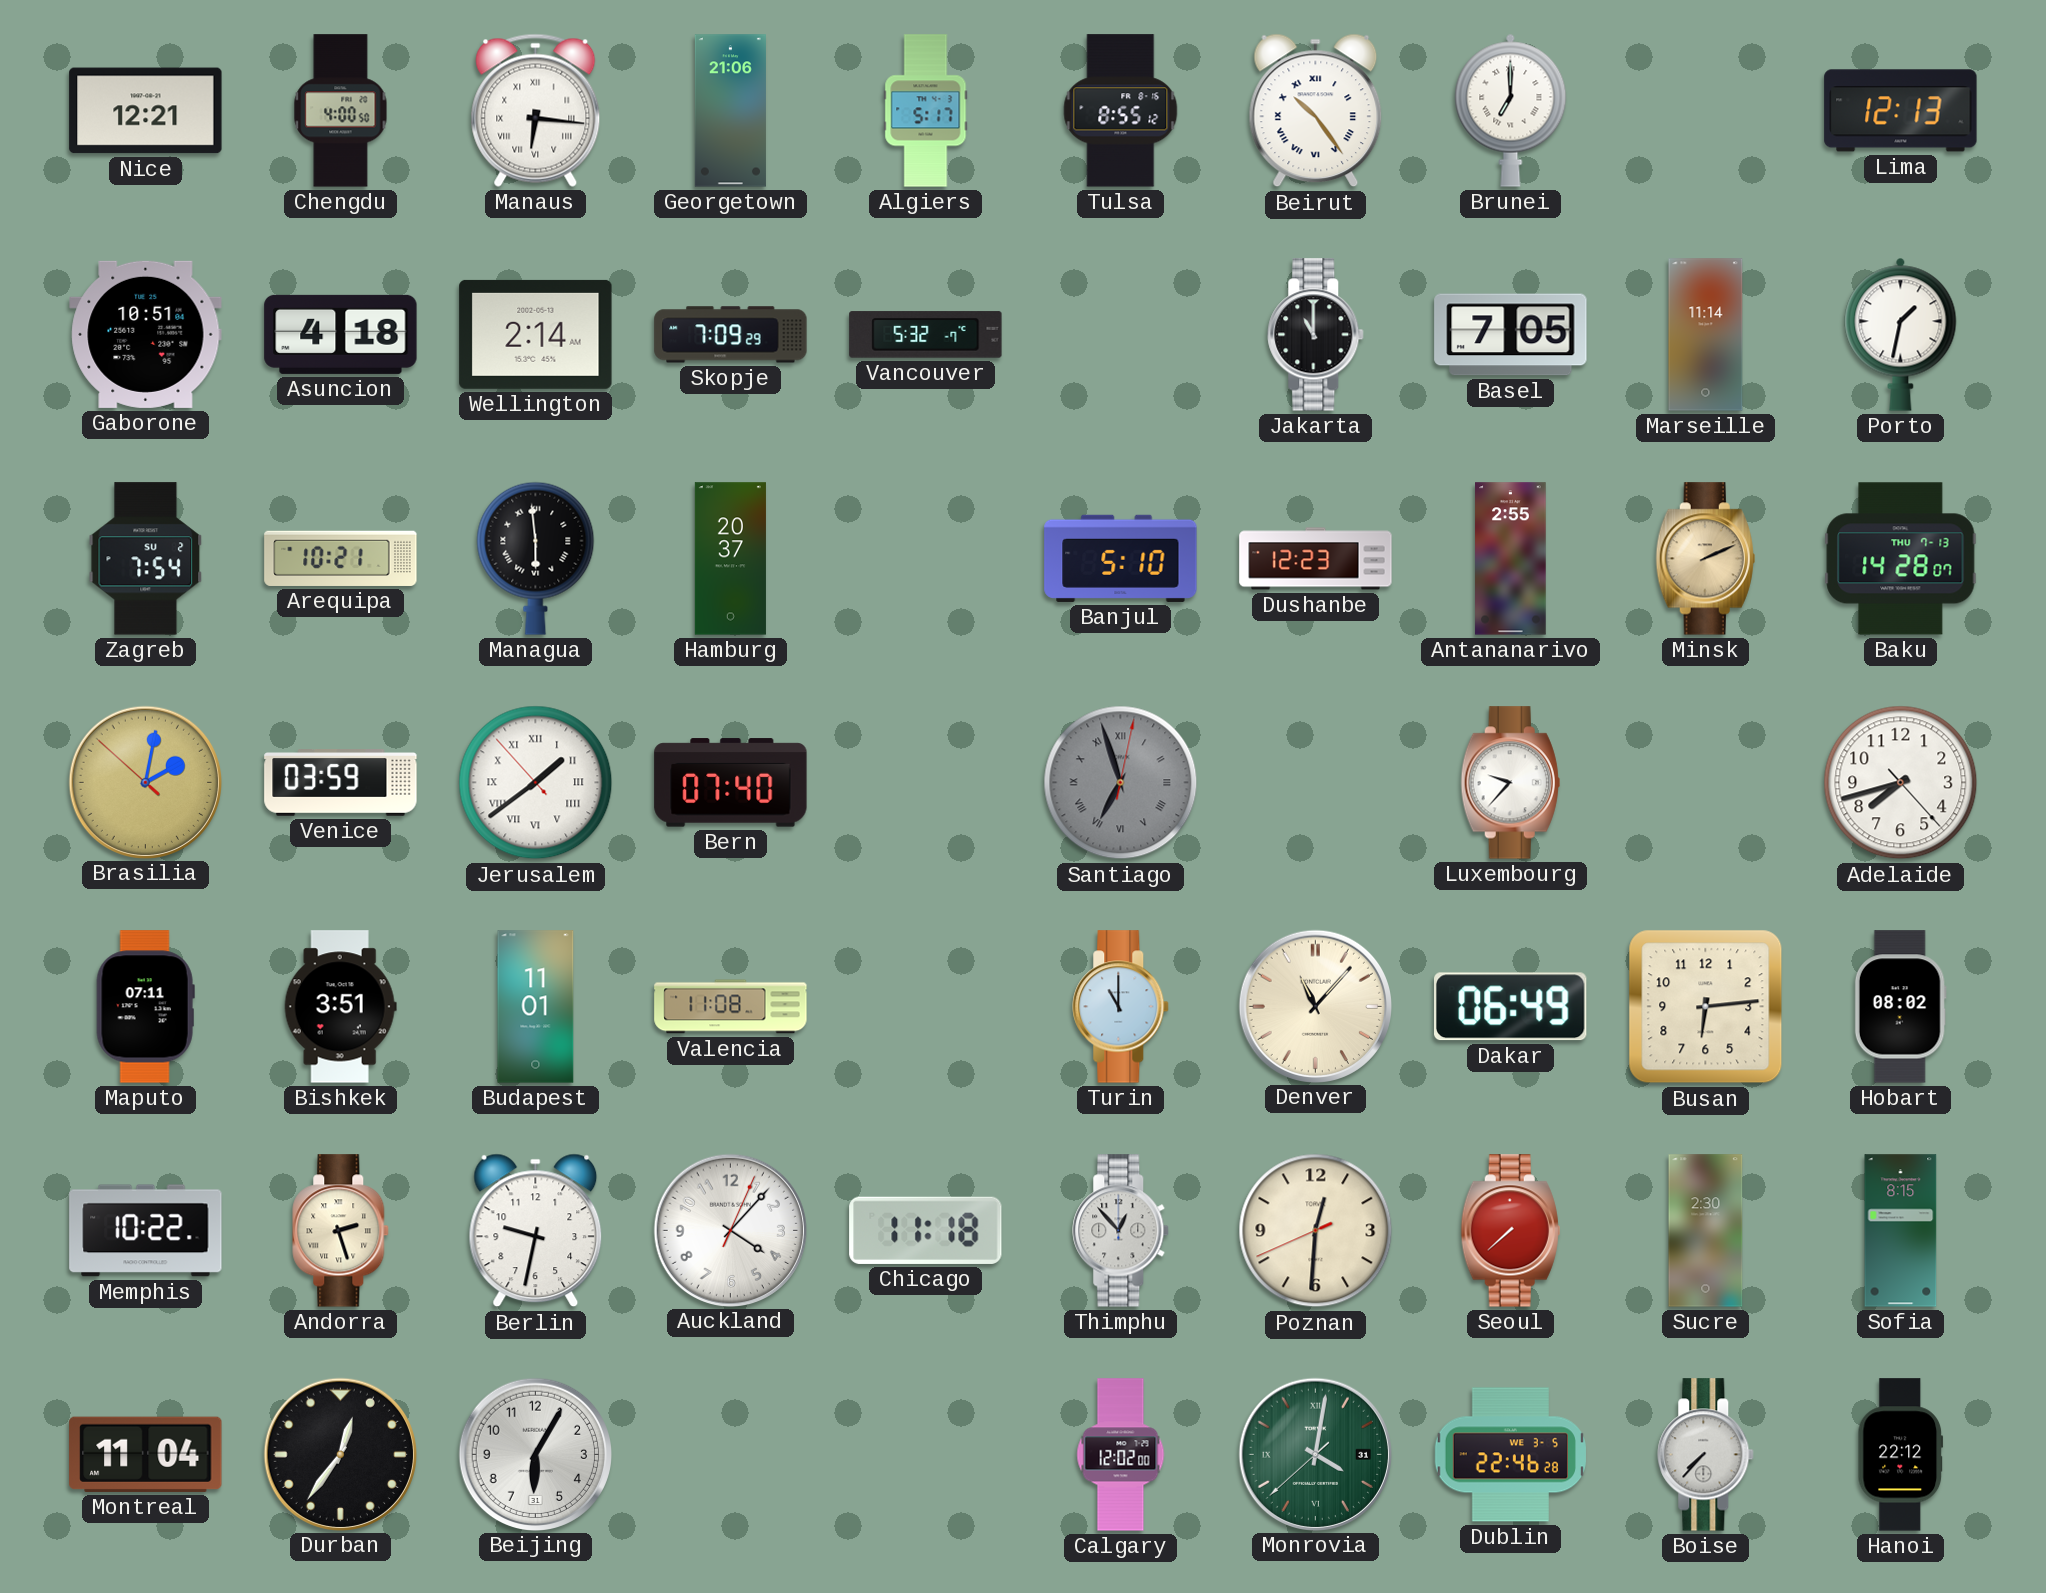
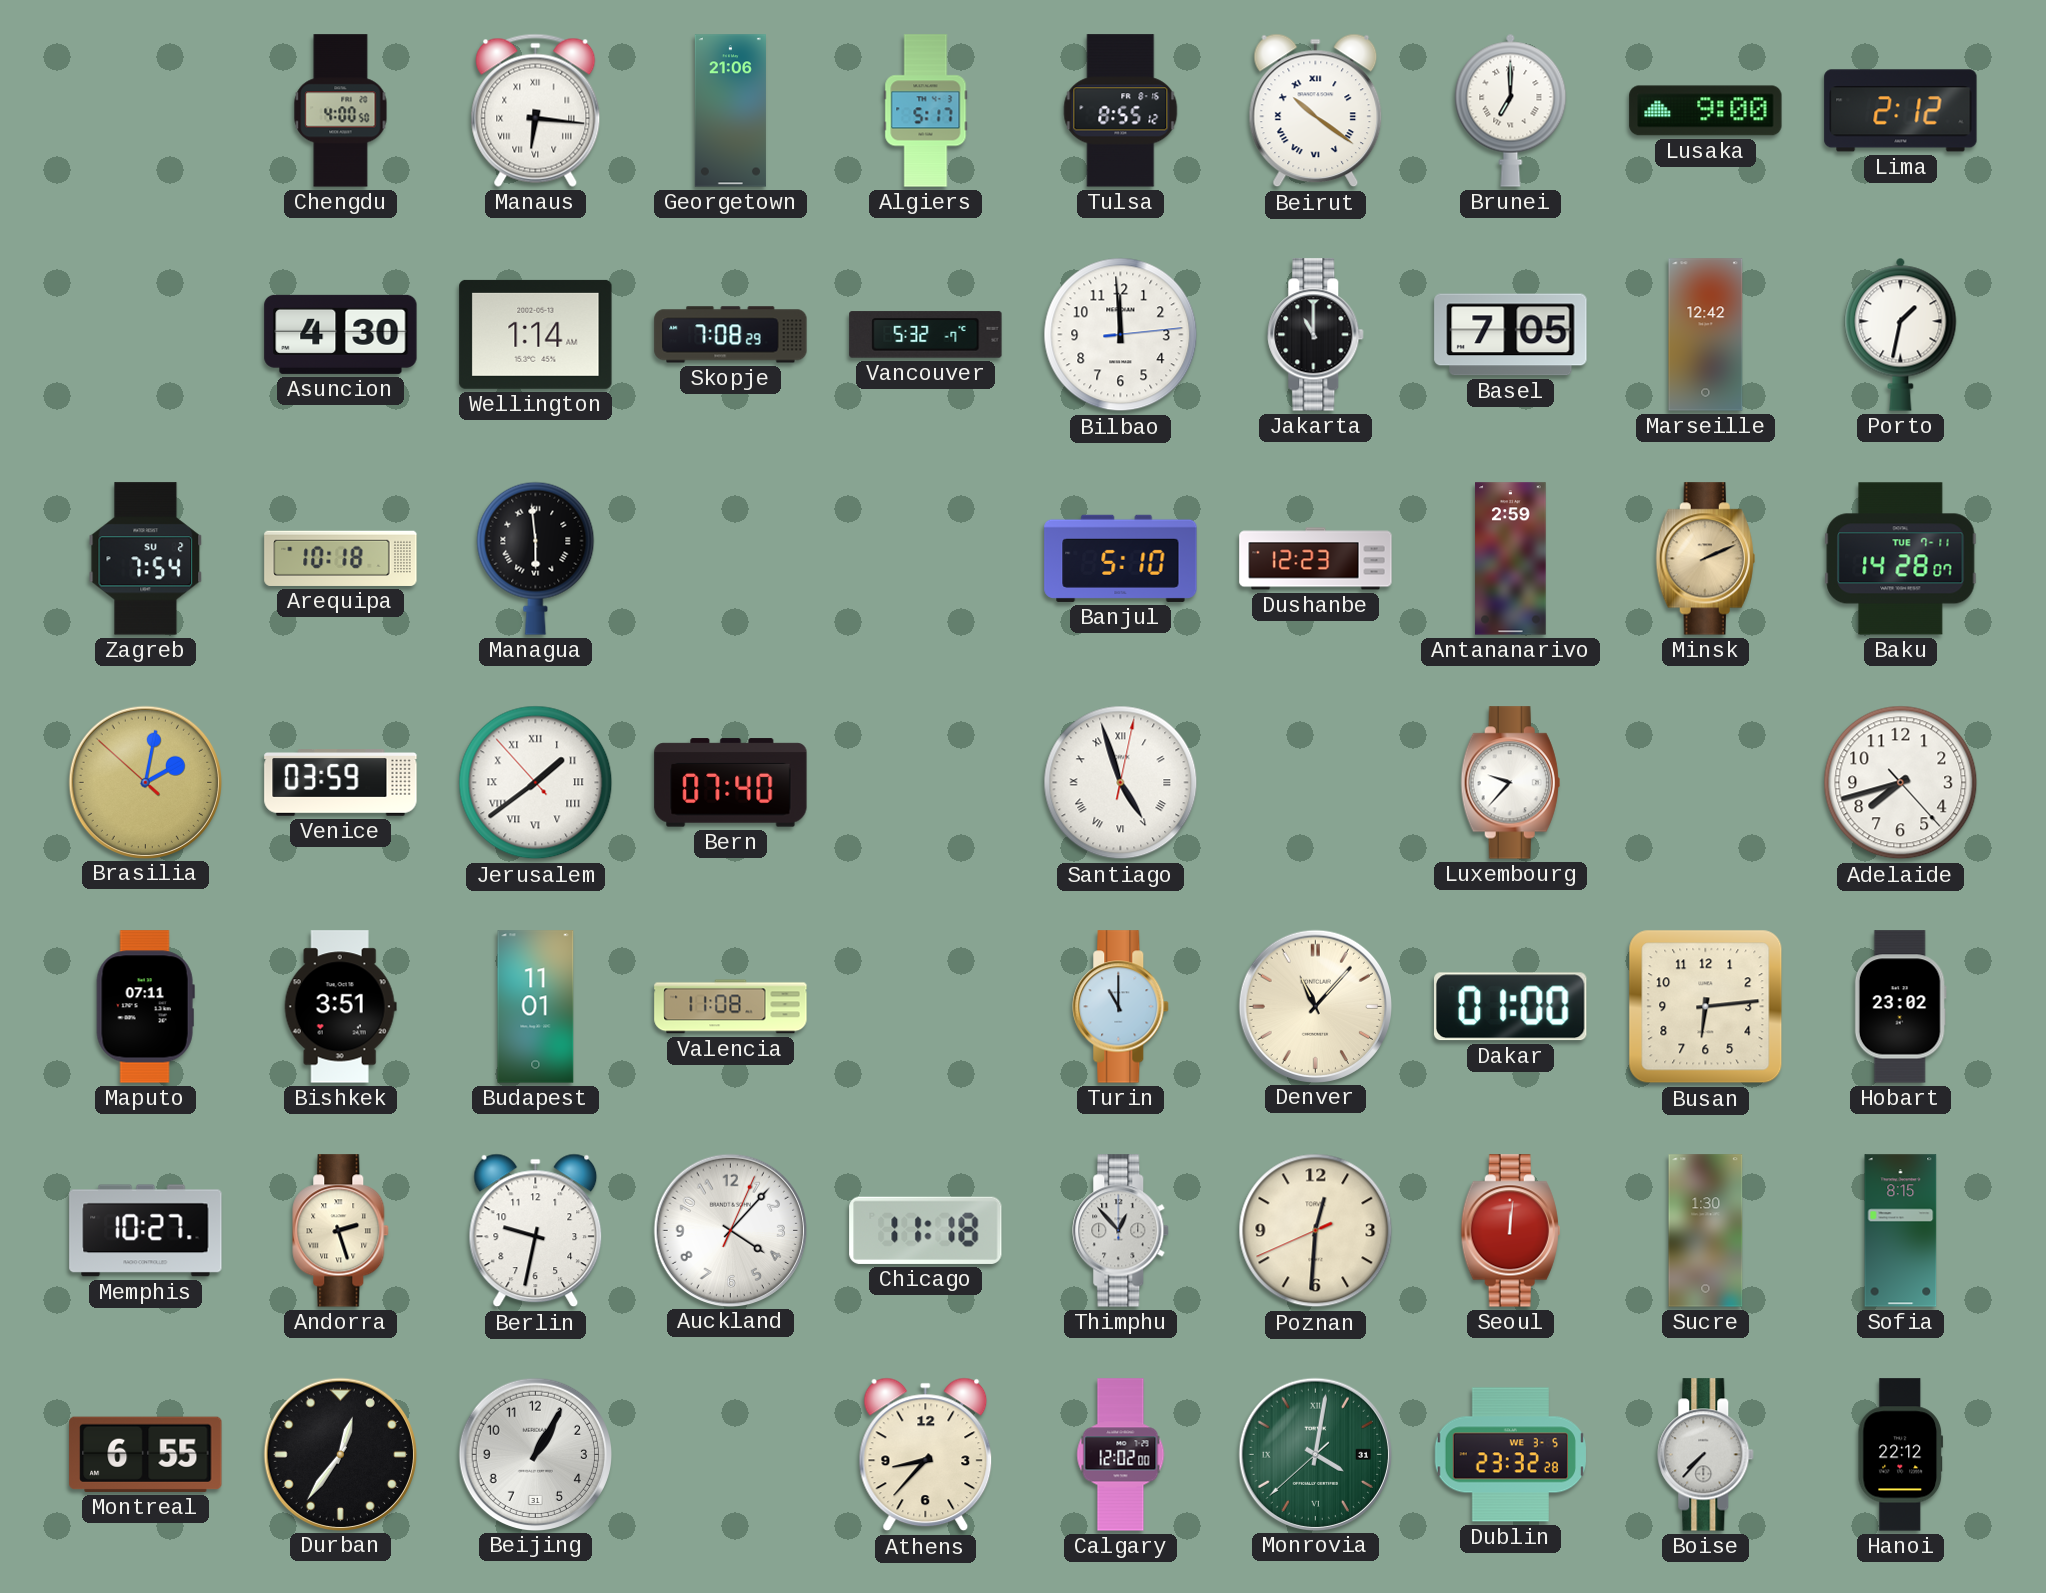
Nice: 12:21 -> none (146, 111)
Beirut: 10:24 -> 10:21 (1316, 111)
Lusaka: none -> 9:00 (1706, 111)
Lima: 12:13 -> 2:12 (1901, 111)
Gaborone: 10:51 -> none (146, 334)
Asuncion: 4:18 -> 4:30 (341, 334)
Wellington: 2:14 -> 1:14 (536, 334)
Skopje: 7:09 -> 7:08 (731, 335)
Bilbao: none -> 11:59 (1121, 335)
Marseille: 11:14 -> 12:42 (1706, 335)
Arequipa: 10:21 -> 10:18 (341, 558)
Hamburg: 20:37 -> none (730, 559)
Antananarivo: 2:55 -> 2:59 (1511, 559)
Baku date: THU 7-13 -> TUE 7-11 (1901, 559)
Santiago: 6:57 -> 4:57 (1121, 783)
Santiago dial: grey -> white (1121, 783)
Dakar: 06:49 -> 01:00 (1511, 1007)
Hobart: 08:02 -> 23:02 (1900, 1007)
Memphis: 10:22 -> 10:27 (146, 1231)
Seoul: 7:38 -> 12:01 (1510, 1231)
Sucre: 2:30 -> 1:30 (1706, 1231)
Montreal: 11:04 -> 6:55 (146, 1454)
Beijing: 6:05 -> 1:05 (535, 1454)
Athens: none -> 8:37 (926, 1455)
Dublin: 22:46 -> 23:32 (1510, 1455)
